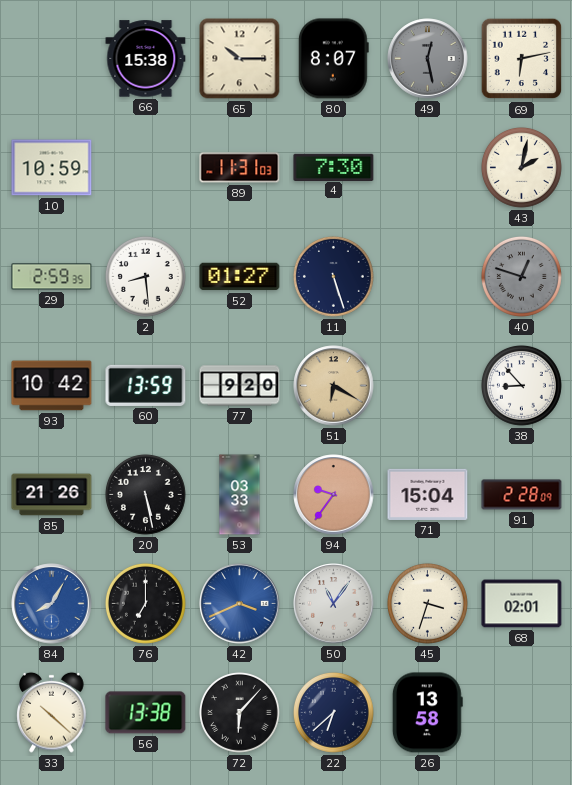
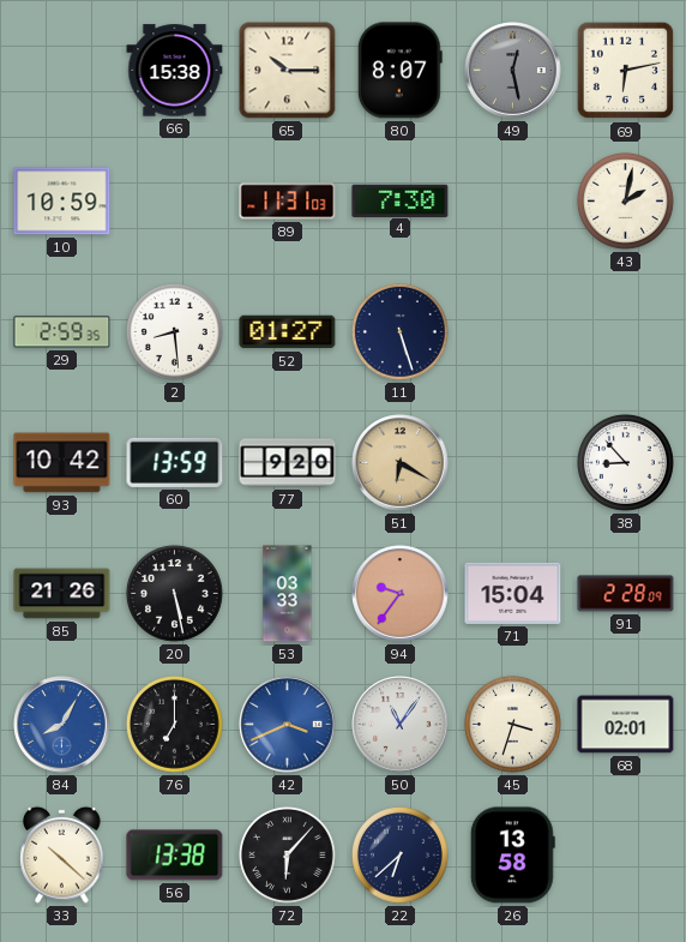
40: 12:48 -> none (521, 276)
